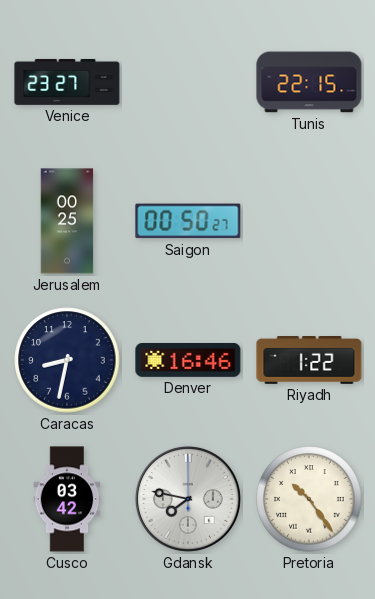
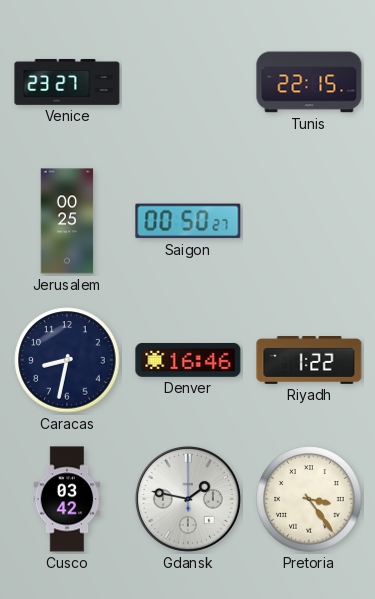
Gdansk: 7:47 -> 1:47 (188, 499)
Pretoria: 10:24 -> 3:24 (309, 499)
